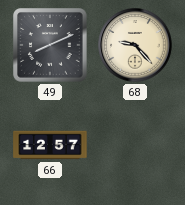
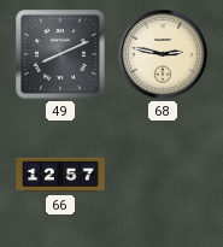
68: 9:23 -> 2:47 (163, 54)
